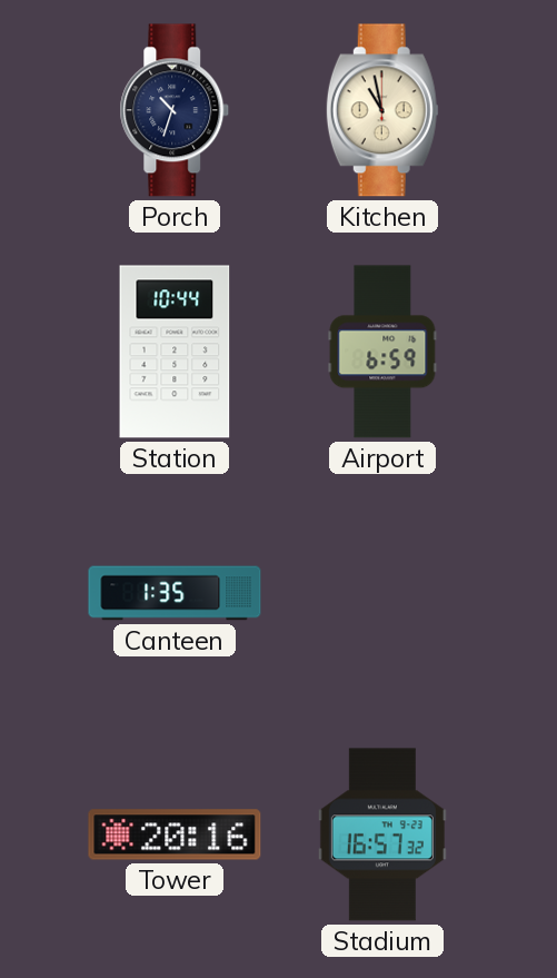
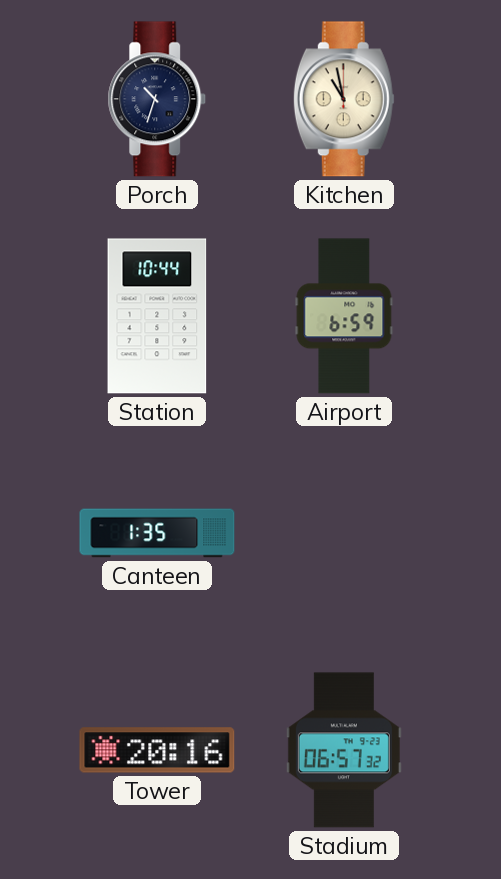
Stadium: 16:57 -> 06:57 (344, 750)
